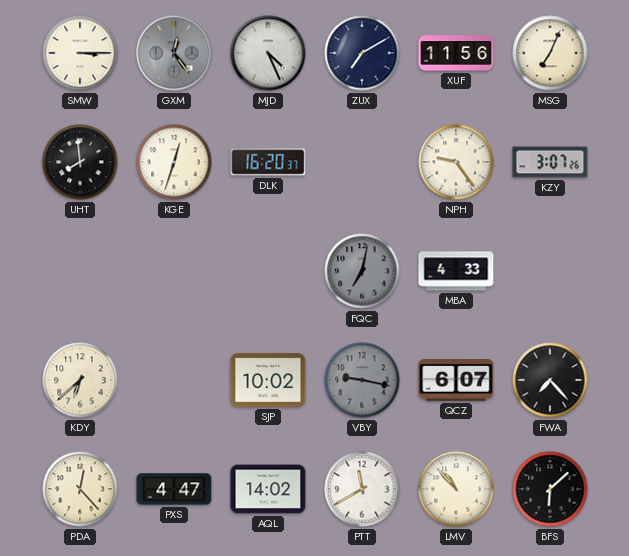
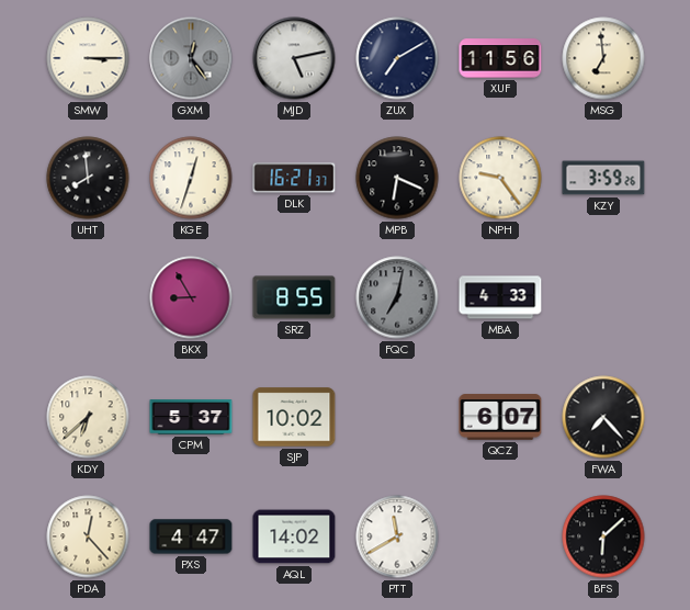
MJD: 4:26 -> 5:13 (294, 58)
MSG: 7:04 -> 6:59 (603, 58)
DLK: 16:20 -> 16:21 (294, 178)
MPB: none -> 6:19 (397, 178)
KZY: 3:07 -> 3:59 (603, 178)
BKX: none -> 8:55 (191, 297)
SRZ: none -> 8:55 (294, 297)
CPM: none -> 5:37 (191, 417)
VBY: 9:17 -> none (362, 380)
LMV: 10:53 -> none (456, 489)
